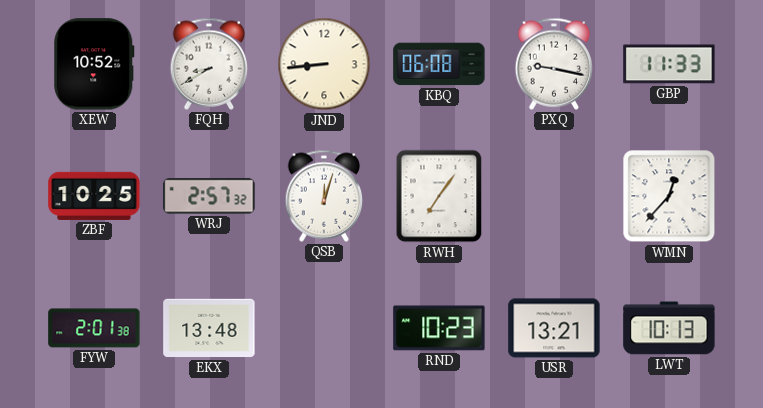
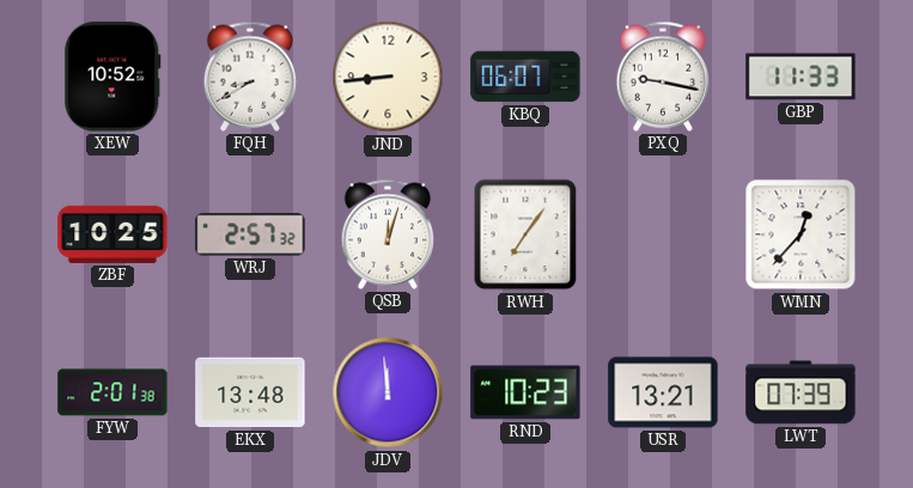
KBQ: 06:08 -> 06:07 (525, 77)
JDV: none -> 11:59 (388, 392)
LWT: 10:13 -> 07:39 (801, 392)
